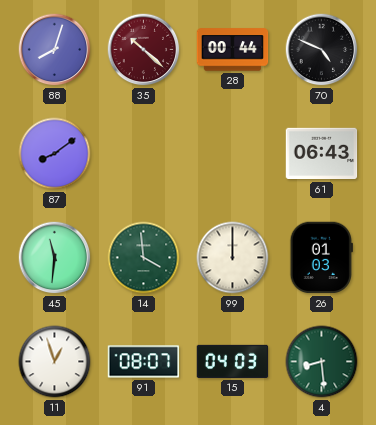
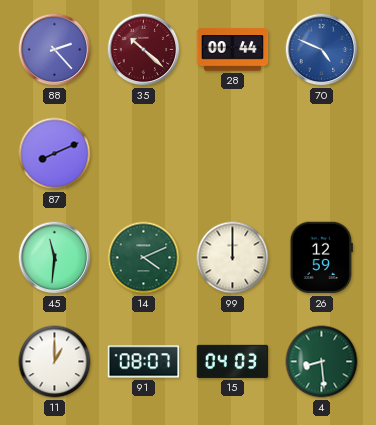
88: 8:03 -> 2:23 (55, 50)
70 dial: black -> blue (322, 50)
87: 8:09 -> 8:11 (55, 154)
61: 06:43 -> none (322, 154)
14: 3:59 -> 4:11 (144, 258)
26: 01:03 -> 12:59 (321, 258)
11: 12:57 -> 1:00 (55, 362)
